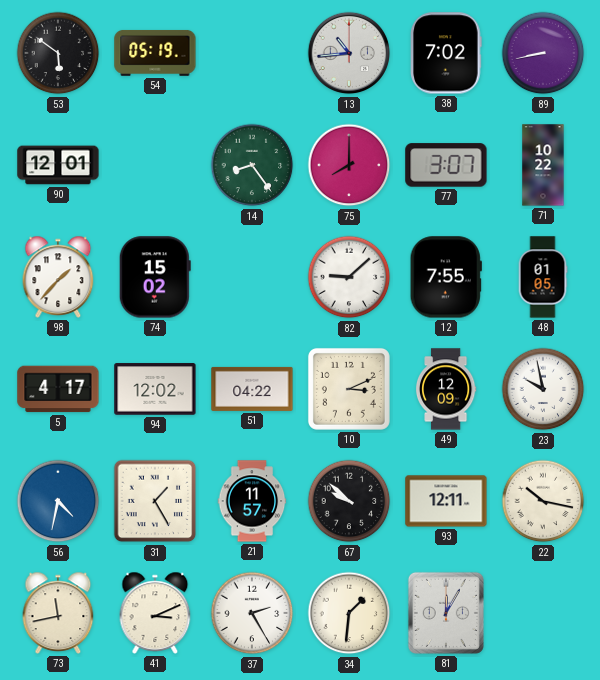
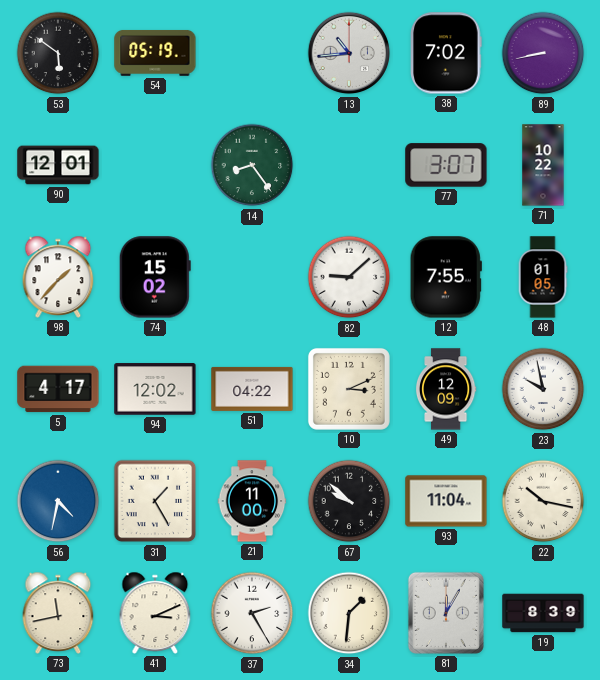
75: 8:00 -> none (349, 165)
21: 11:57 -> 11:00 (252, 501)
93: 12:11 -> 11:04 (446, 501)
19: none -> 8:39 (543, 613)
